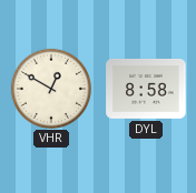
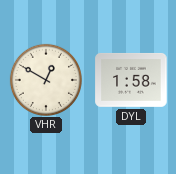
DYL: 8:58 -> 1:58 (131, 80)
